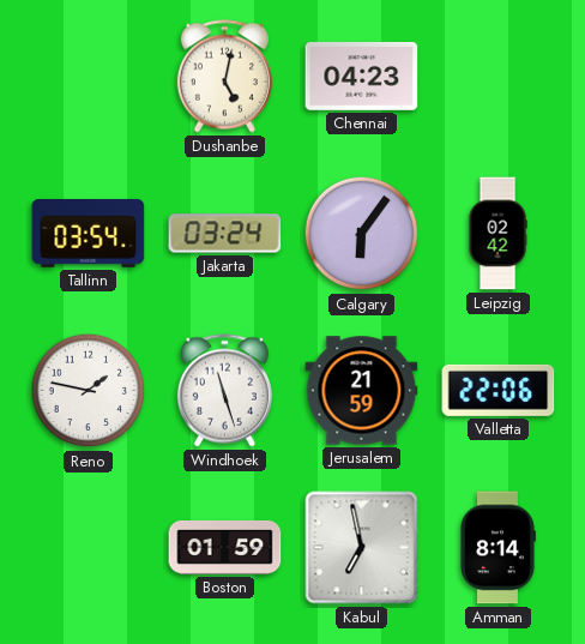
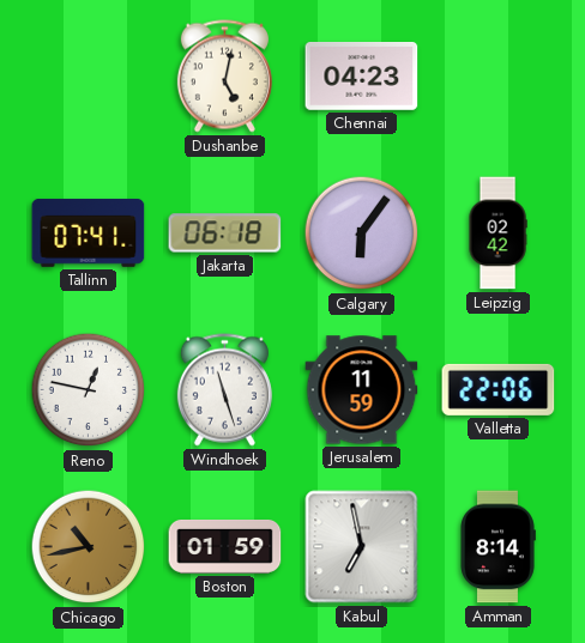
Tallinn: 03:54 -> 07:41 (89, 232)
Jakarta: 03:24 -> 06:18 (225, 233)
Reno: 1:47 -> 12:47 (89, 390)
Jerusalem: 21:59 -> 11:59 (362, 390)
Chicago: none -> 10:43 (89, 547)
